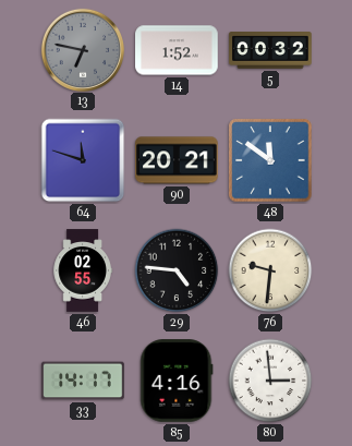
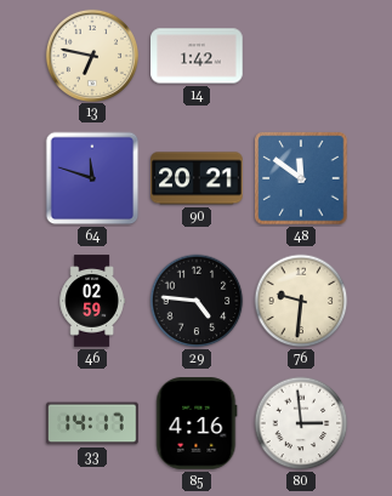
13 dial: grey -> cream (91, 55)
14: 1:52 -> 1:42 (197, 56)
5: 00:32 -> none (270, 51)
46: 02:55 -> 02:59 (92, 301)
